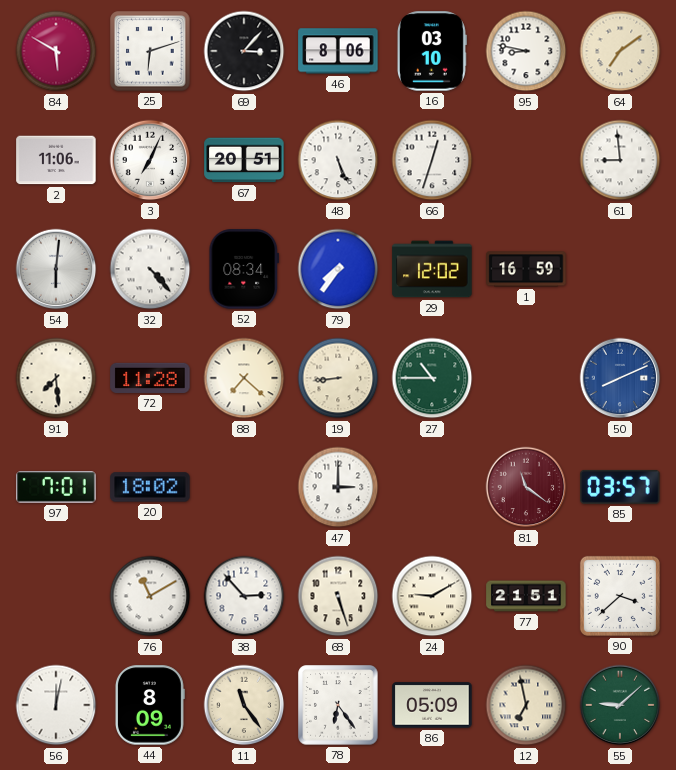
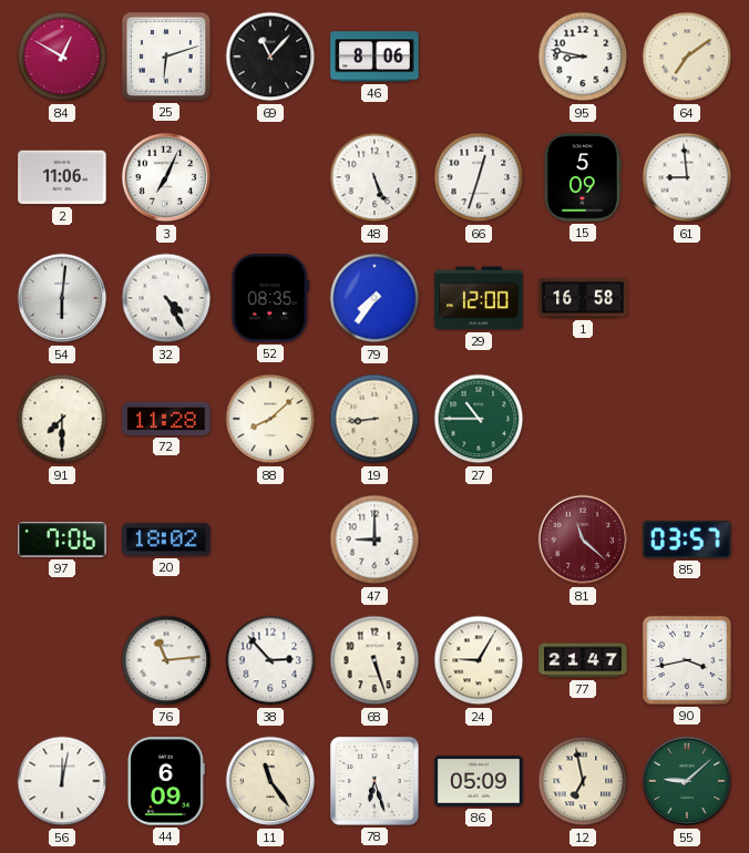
84: 5:50 -> 12:50 (62, 56)
69: 3:07 -> 11:07 (270, 56)
16: 03:10 -> none (432, 51)
67: 20:51 -> none (244, 160)
15: none -> 5:09 (582, 177)
32: 4:23 -> 4:25 (166, 298)
52: 08:34 -> 08:35 (270, 298)
29: 12:02 -> 12:00 (479, 298)
1: 16:59 -> 16:58 (583, 298)
91: 7:29 -> 7:30 (62, 419)
88: 7:22 -> 8:08 (270, 419)
50: 8:11 -> none (620, 378)
97: 7:01 -> 7:06 (62, 539)
47: 3:00 -> 9:00 (374, 539)
81: 11:21 -> 11:22 (583, 539)
76: 11:10 -> 11:14 (166, 660)
24: 9:10 -> 9:05 (479, 660)
77: 21:51 -> 21:47 (583, 660)
90: 3:38 -> 3:43 (687, 660)
44: 8:09 -> 6:09 (165, 781)
78: 6:24 -> 6:27 (374, 781)
